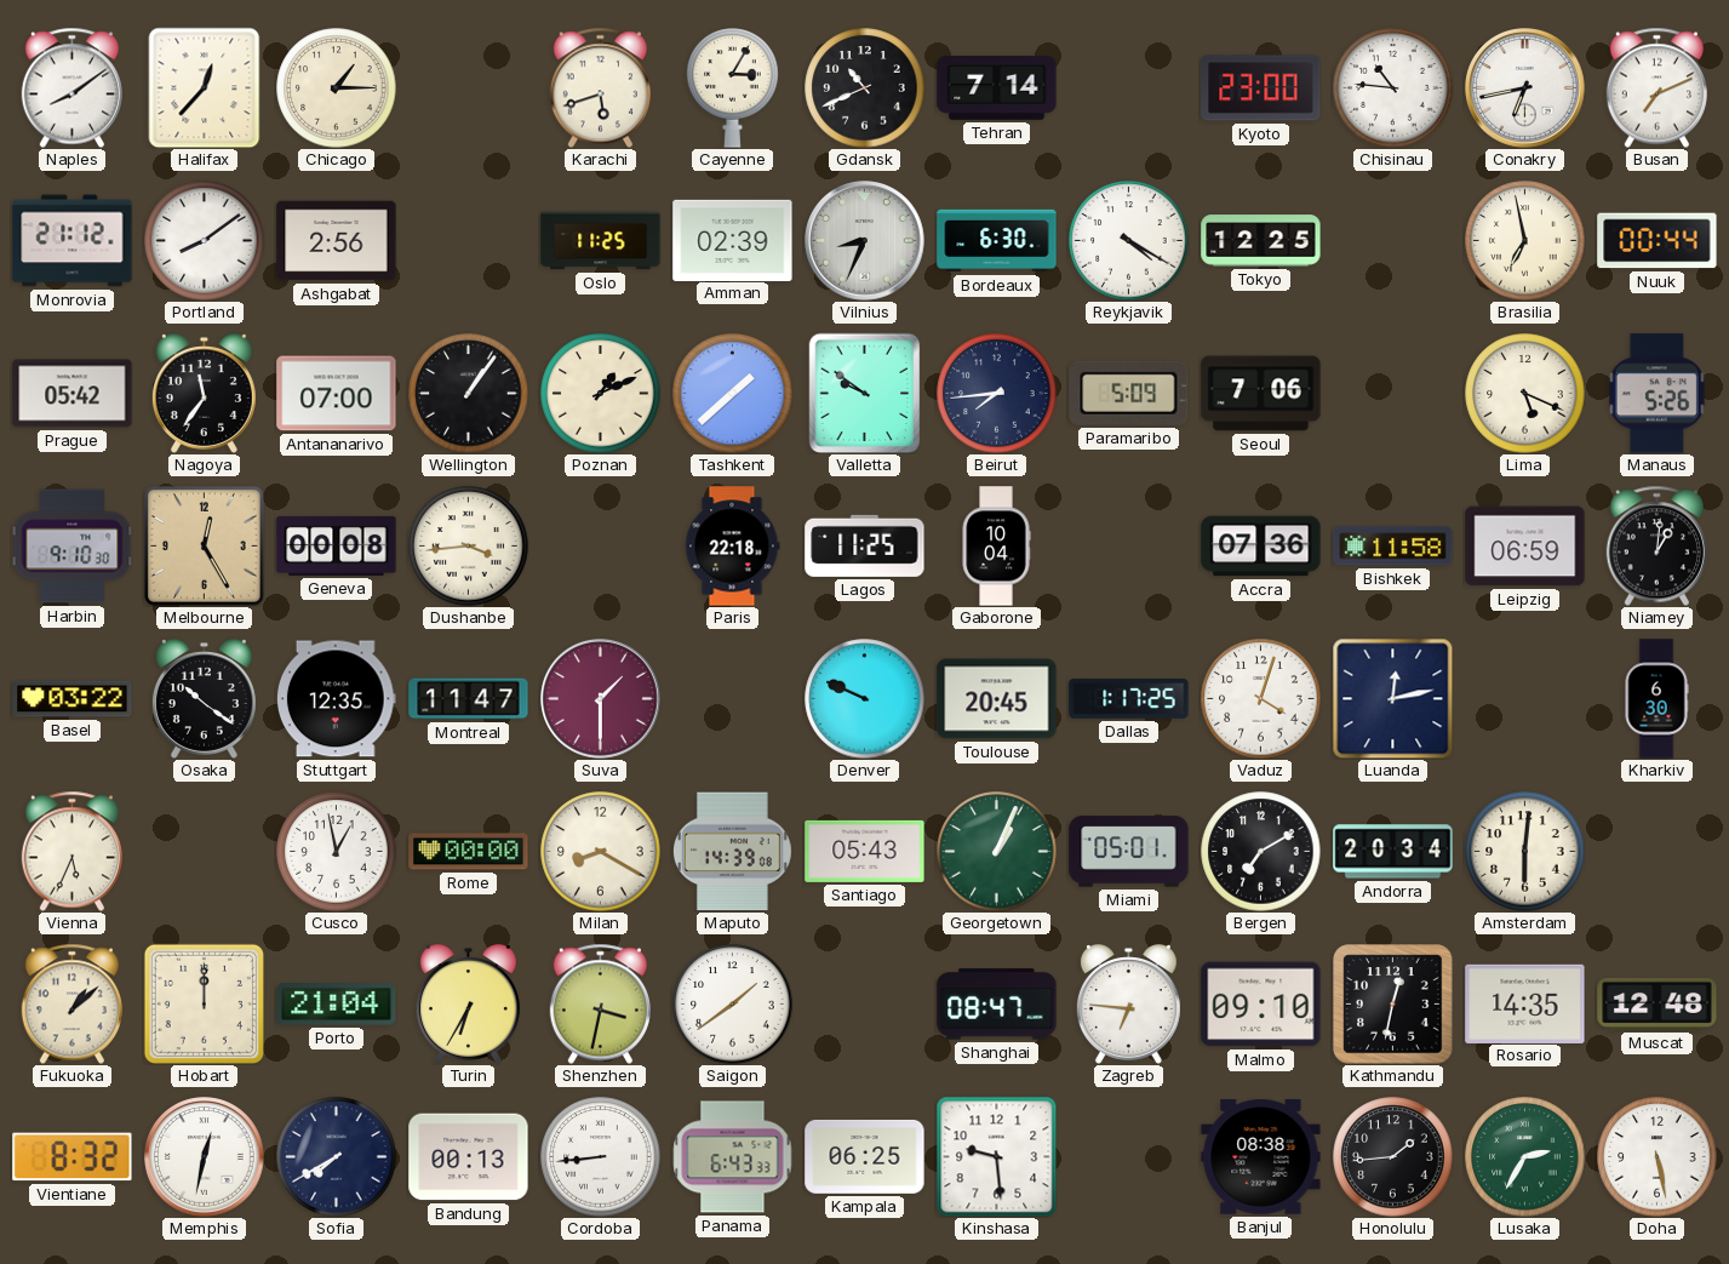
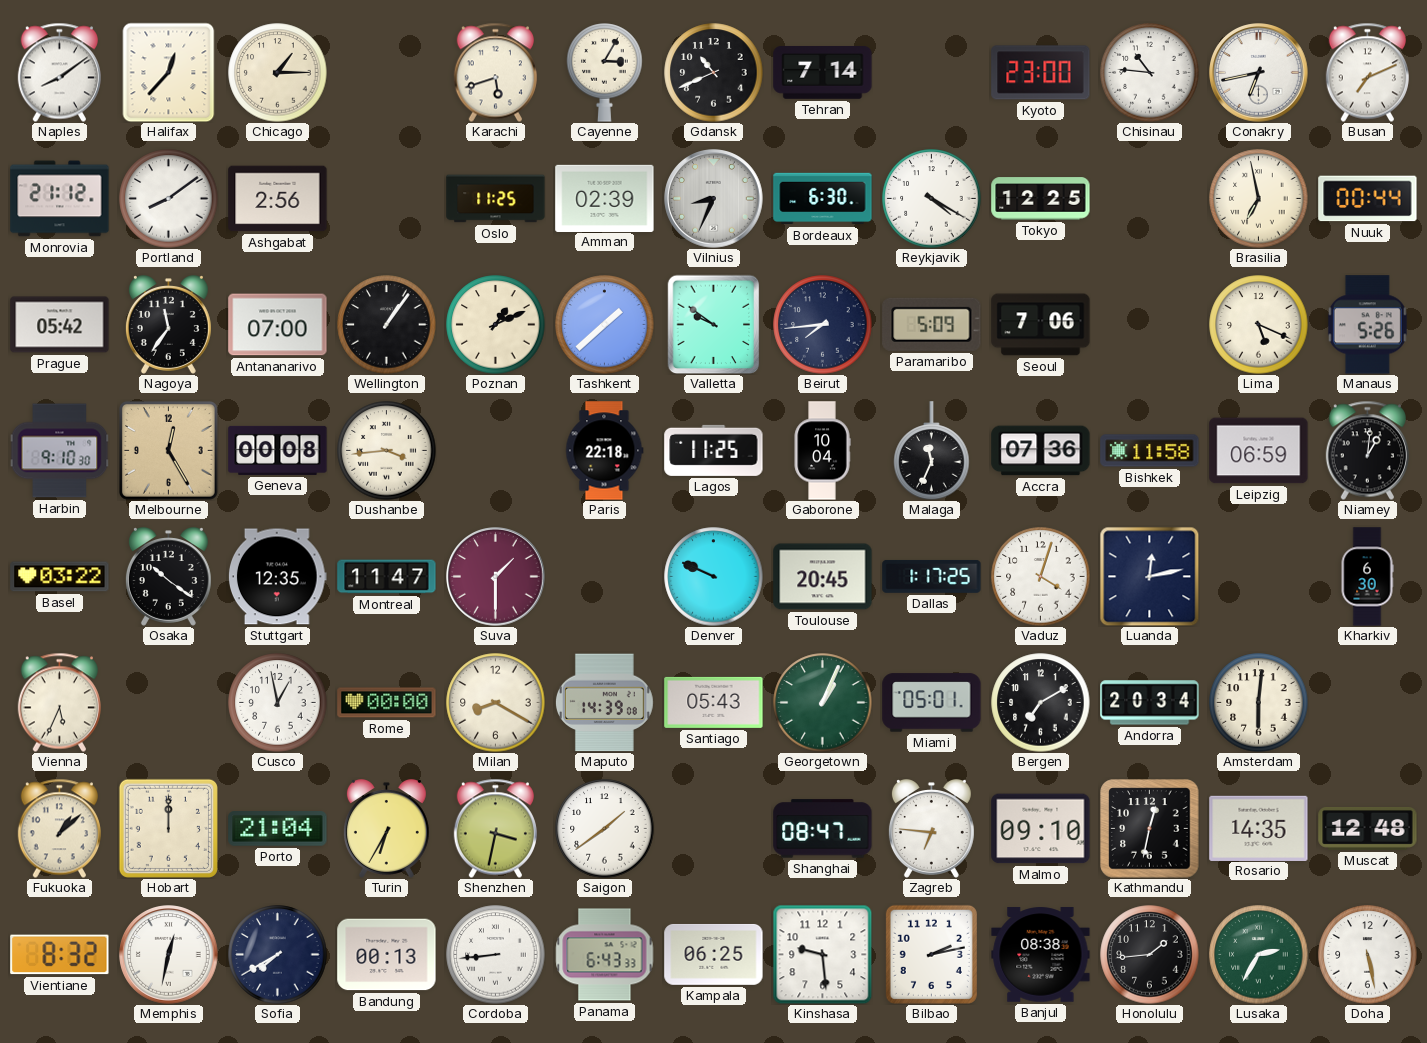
Malaga: none -> 11:34 (932, 451)
Bilbao: none -> 2:13 (931, 954)
